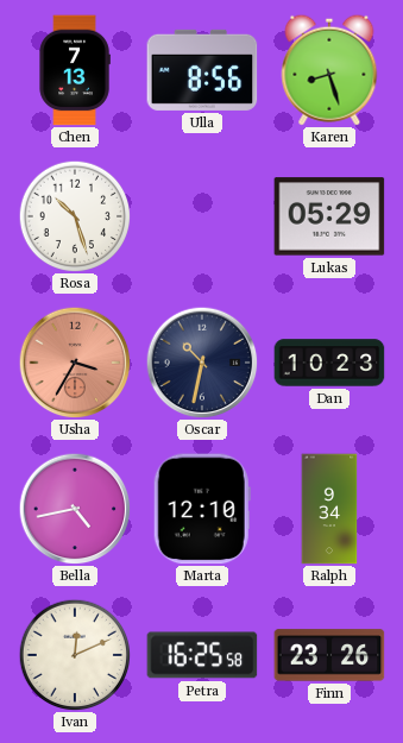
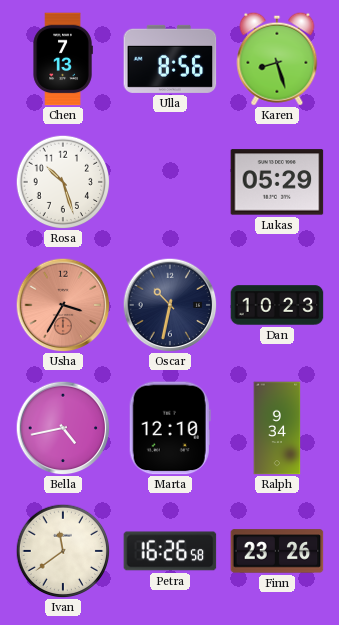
Ivan: 12:11 -> 11:39 (63, 551)
Petra: 16:25 -> 16:26 (170, 551)
